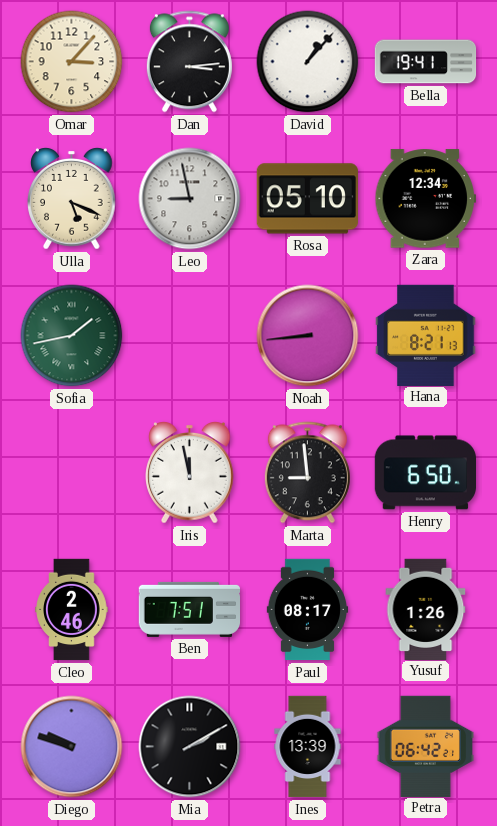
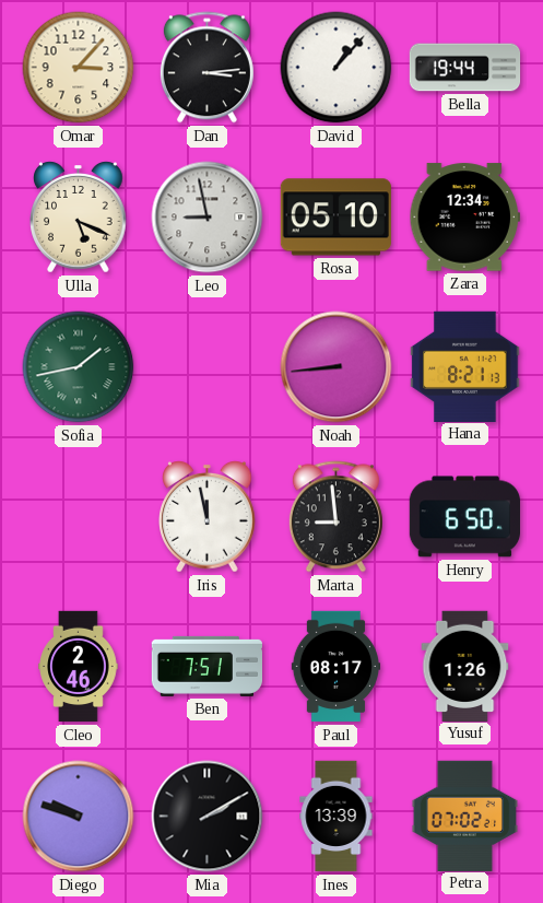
Bella: 19:41 -> 19:44 (465, 68)
Petra: 06:42 -> 07:02 (464, 816)
